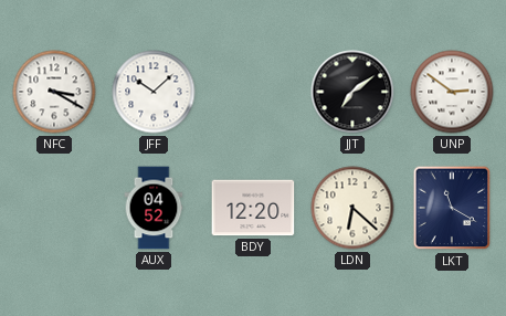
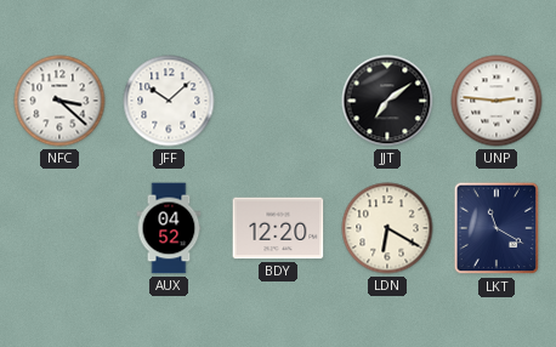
NFC: 3:20 -> 3:22 (59, 101)
UNP: 2:51 -> 2:46 (497, 101)
LDN: 6:22 -> 6:20 (387, 228)
